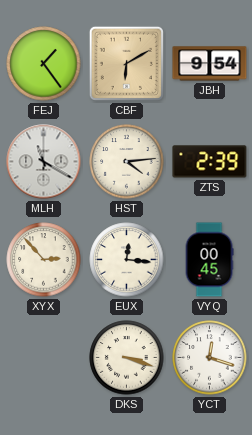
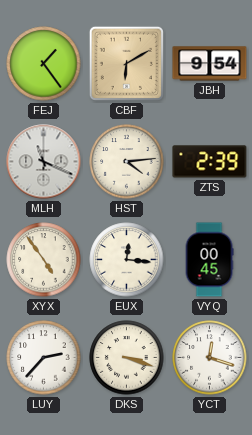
MLH: 11:20 -> 11:19 (44, 162)
XYX: 2:53 -> 4:54 (44, 260)
LUY: none -> 2:37 (44, 358)
